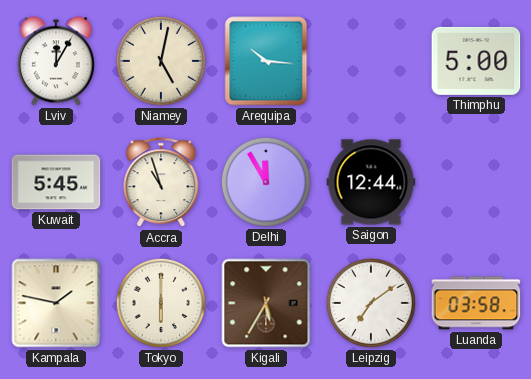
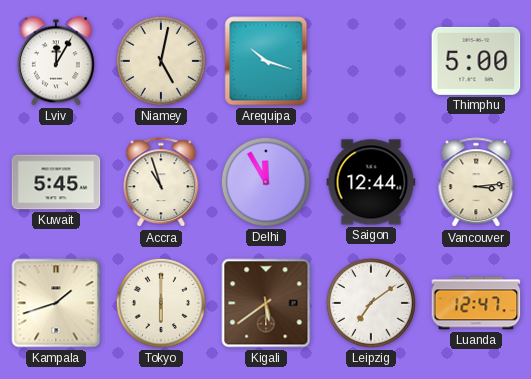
Arequipa: 10:16 -> 10:18 (266, 61)
Vancouver: none -> 3:14 (476, 183)
Kampala: 1:47 -> 1:42 (56, 303)
Kigali: 5:35 -> 5:39 (266, 303)
Luanda: 03:58 -> 12:47 (476, 303)
